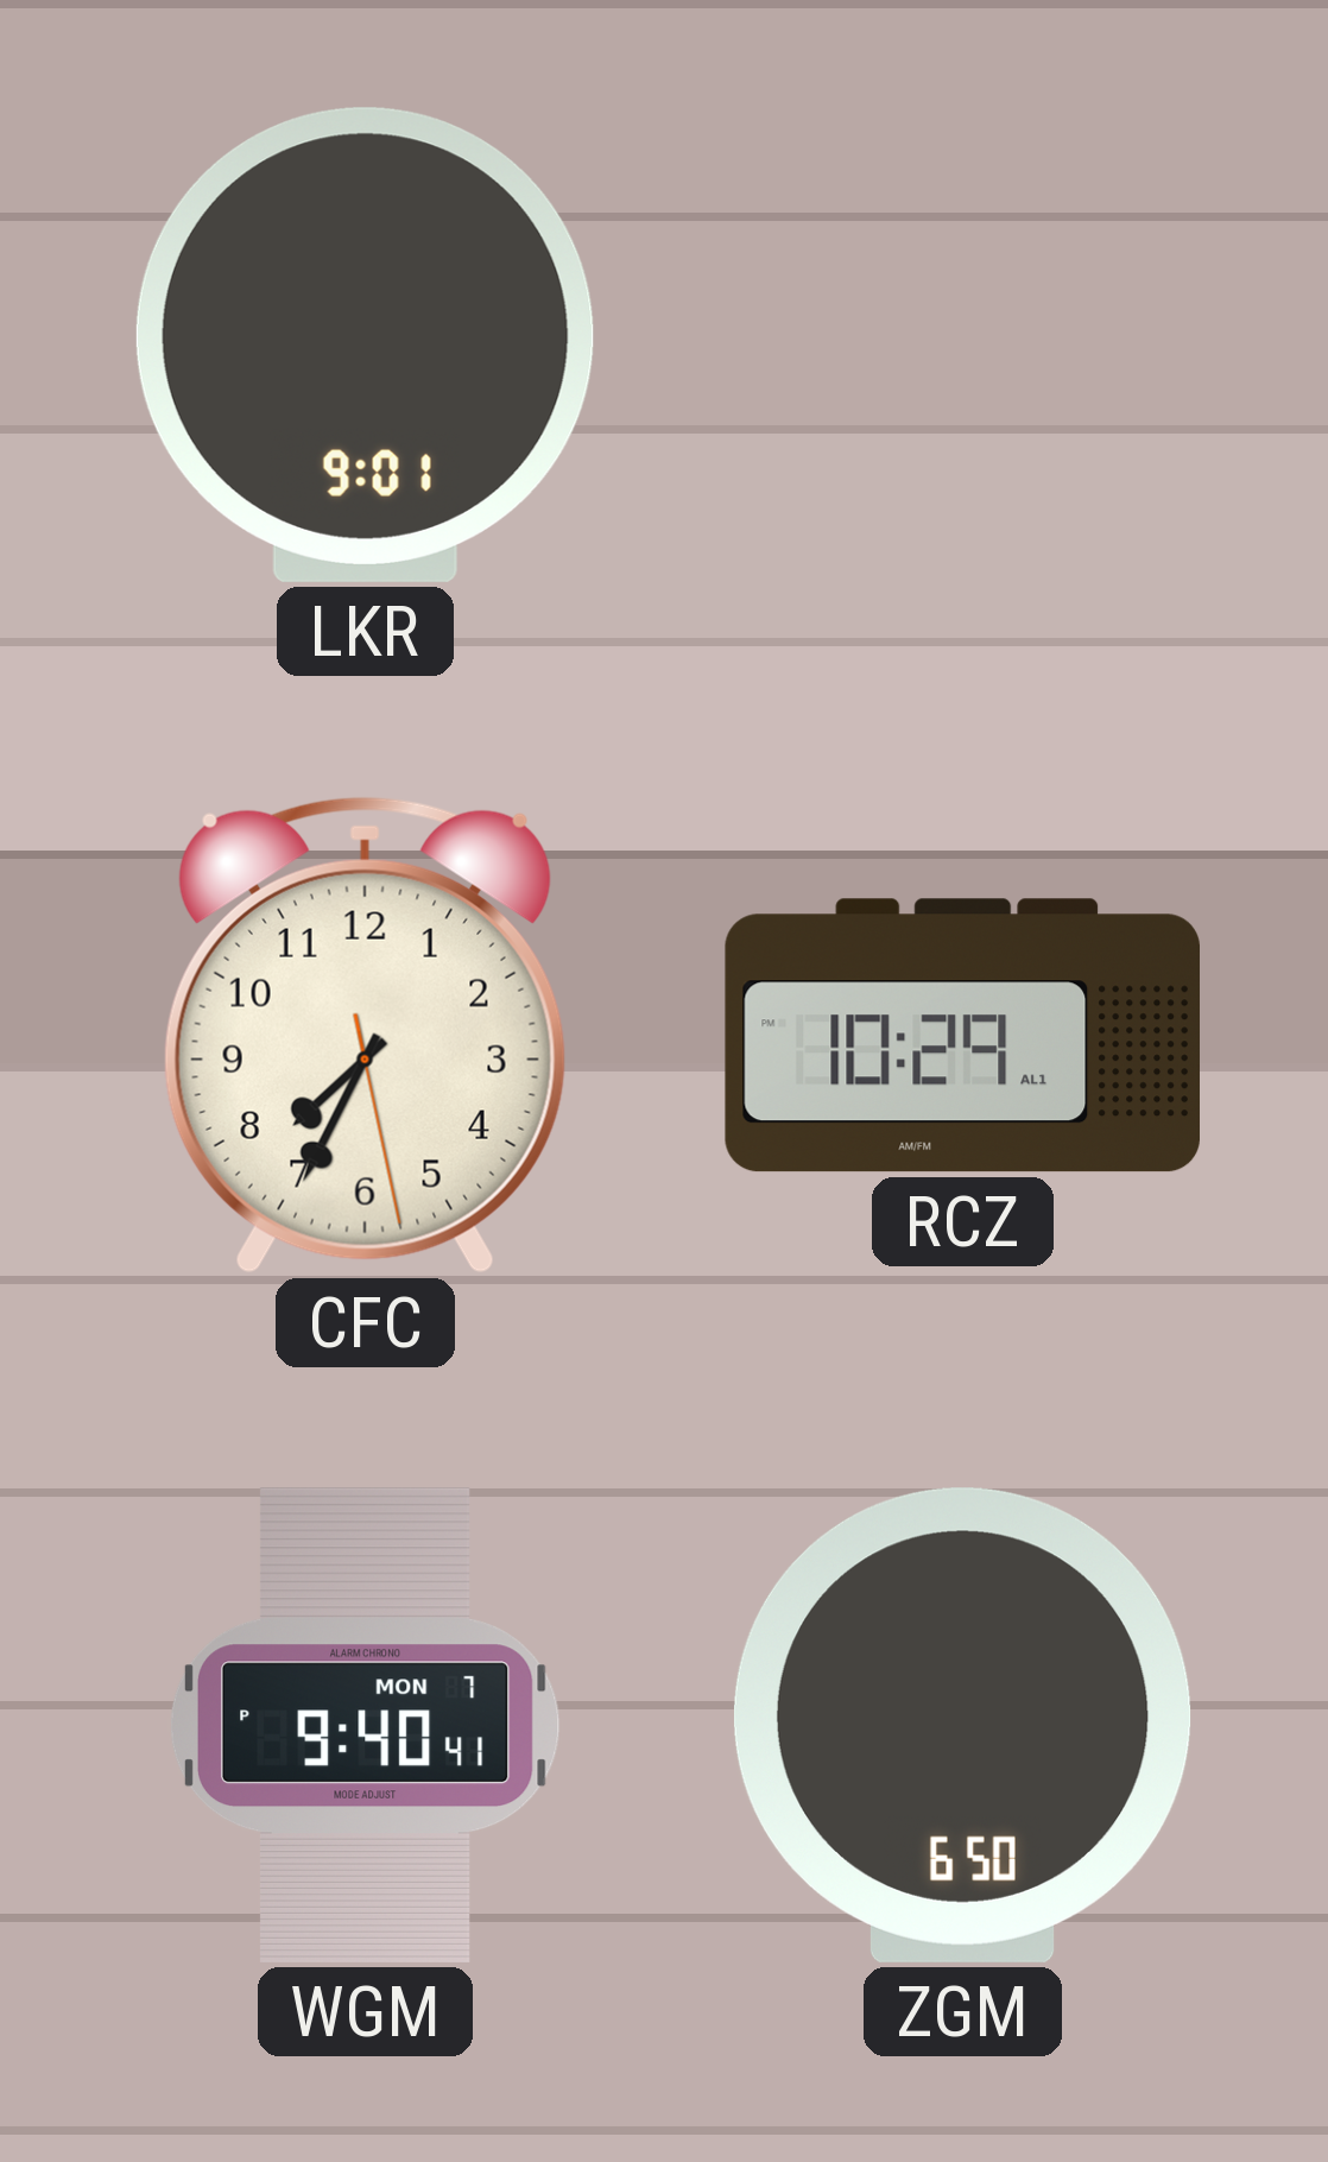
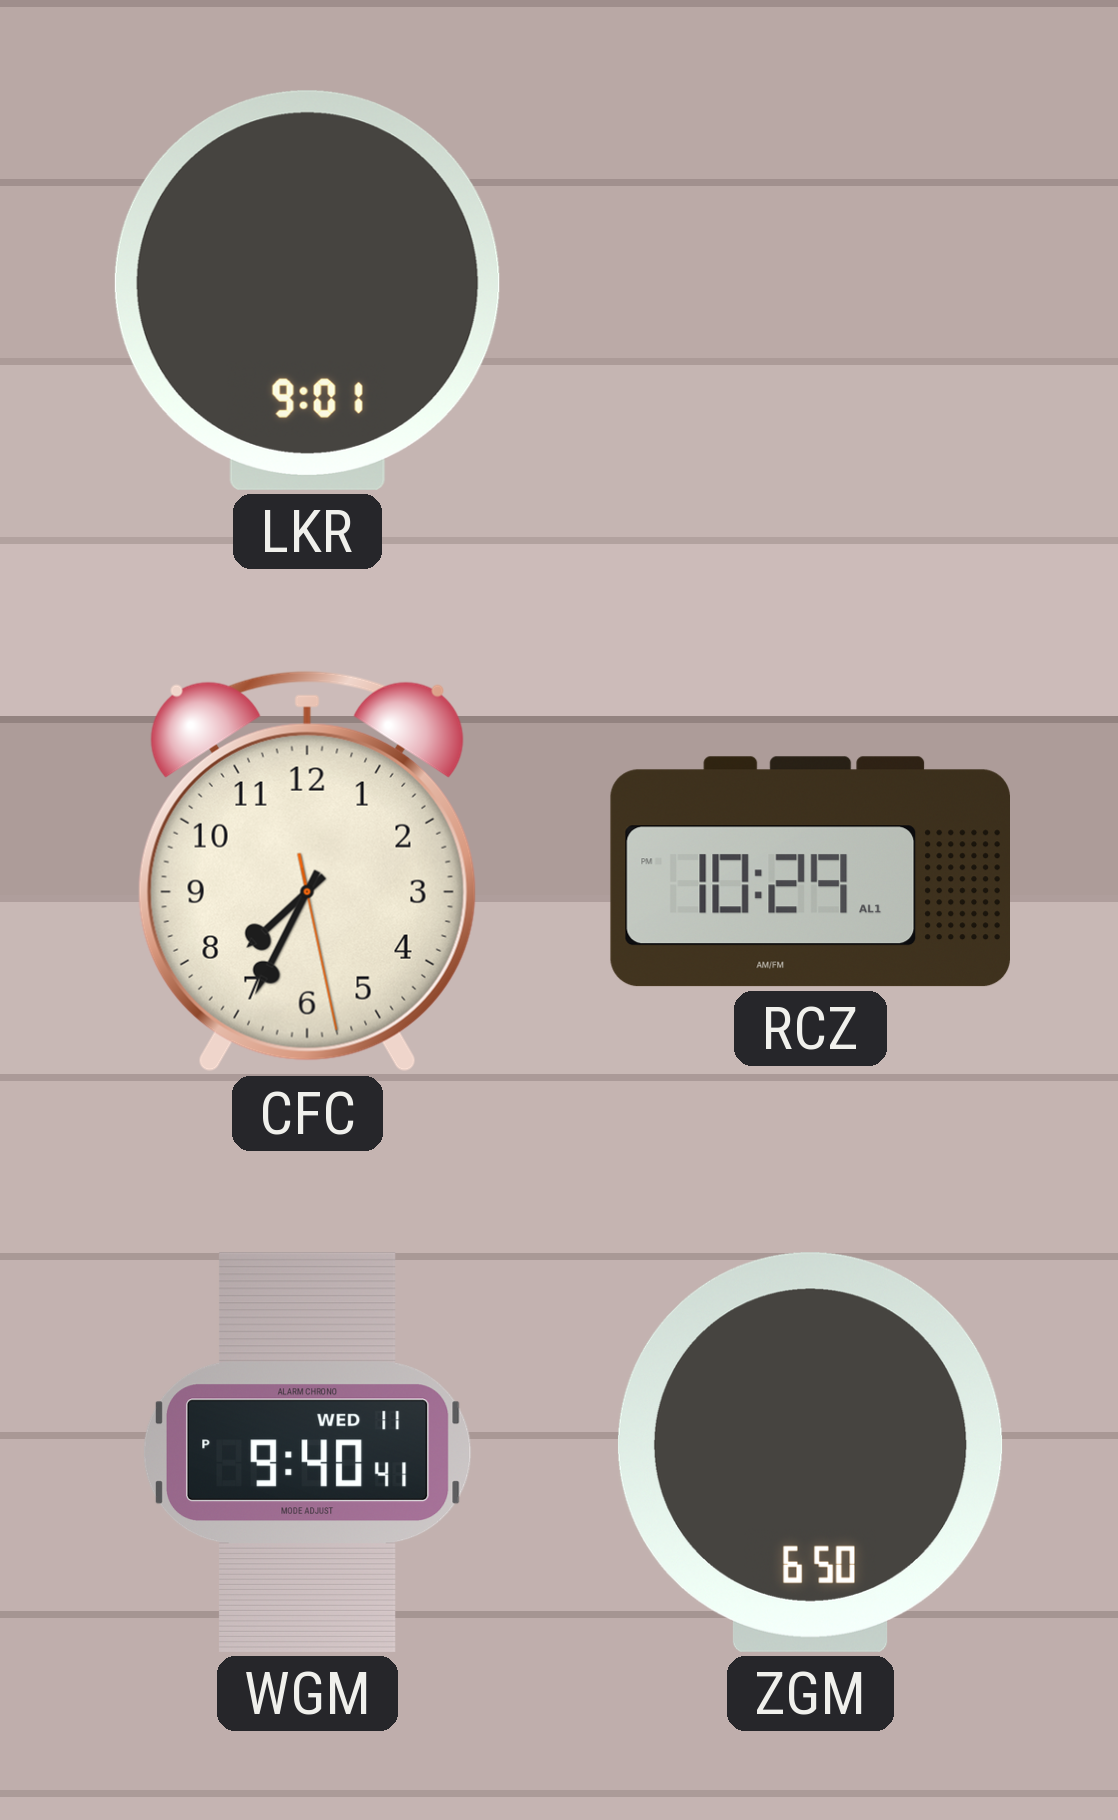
WGM date: MON 7 -> WED 11 (307, 1452)
